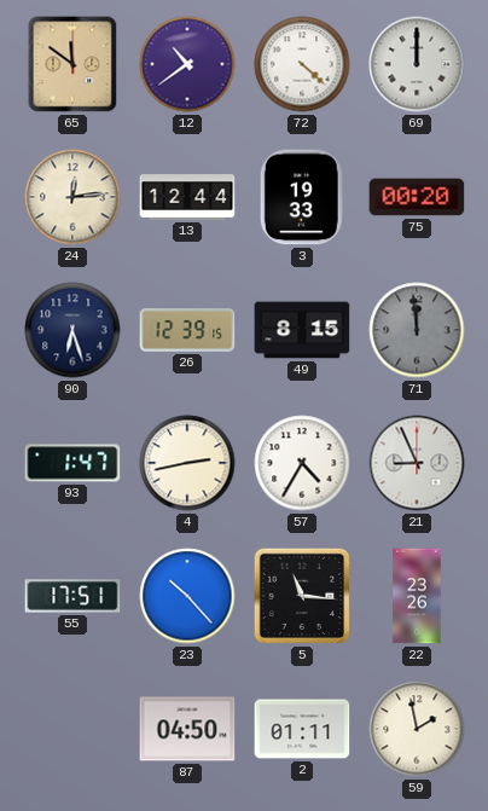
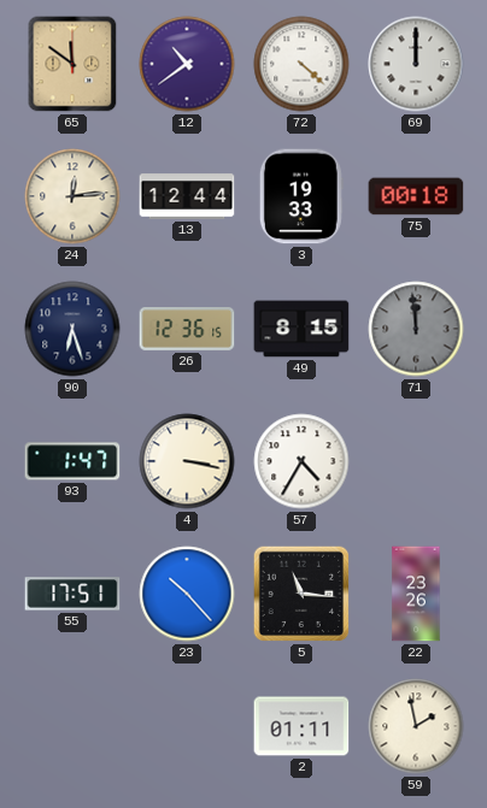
75: 00:20 -> 00:18 (416, 196)
26: 12:39 -> 12:36 (187, 330)
4: 2:43 -> 3:17 (187, 461)
21: 8:56 -> none (417, 463)
87: 04:50 -> none (187, 729)
